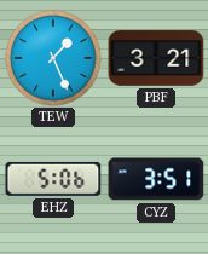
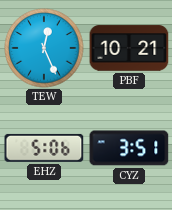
TEW: 1:26 -> 12:26 (44, 48)
PBF: 3:21 -> 10:21 (129, 48)
